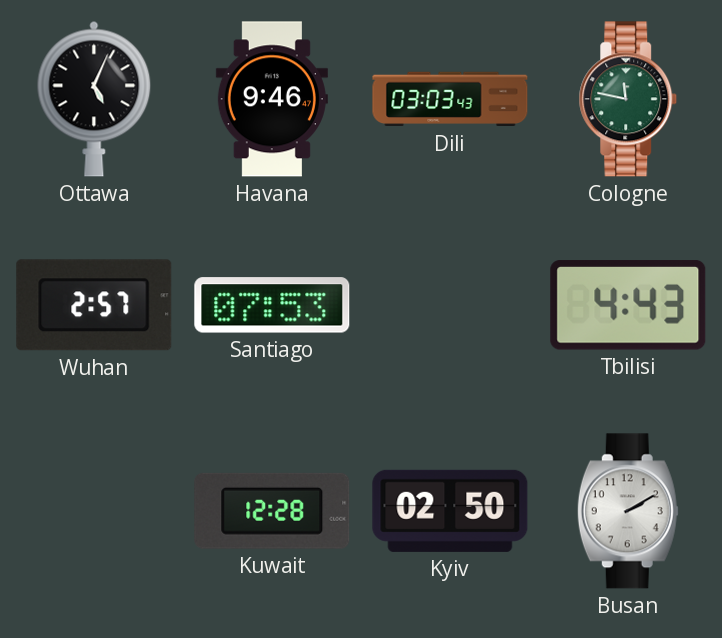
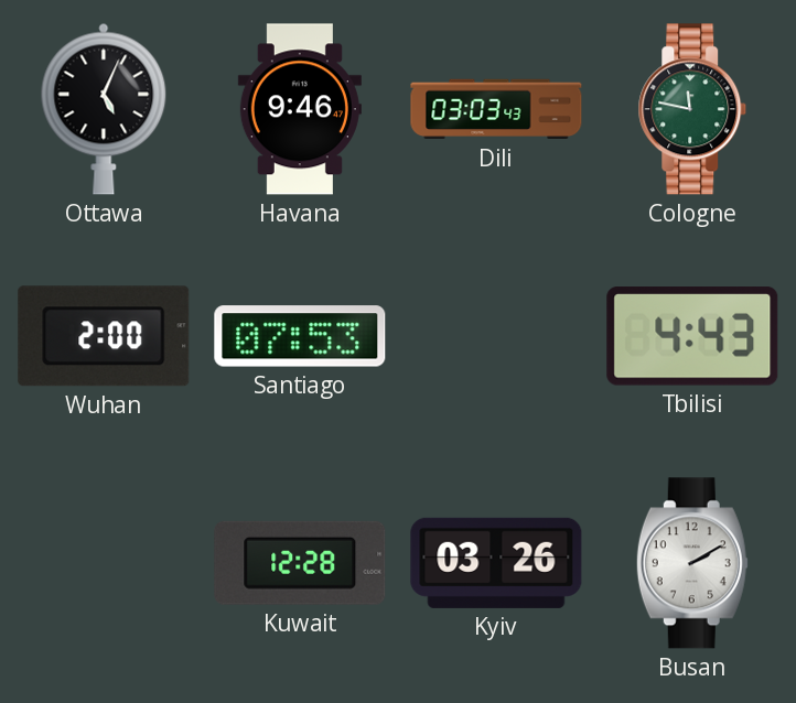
Wuhan: 2:57 -> 2:00 (104, 336)
Kyiv: 02:50 -> 03:26 (496, 563)
